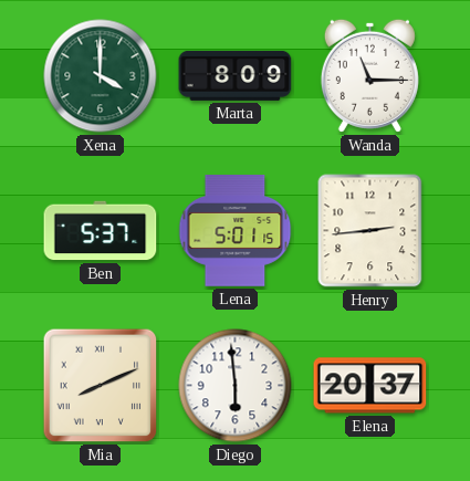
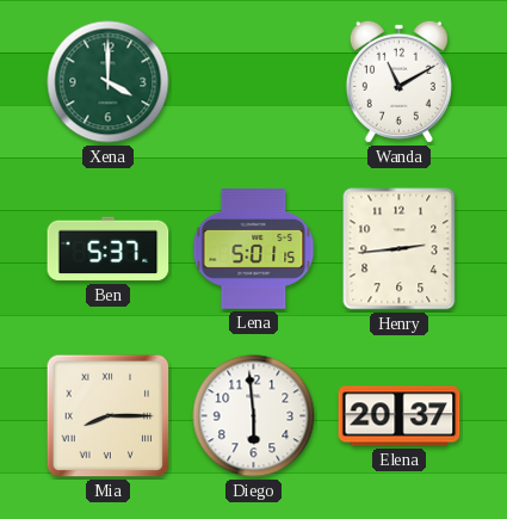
Marta: 8:09 -> none (236, 75)
Wanda: 11:15 -> 11:10 (398, 81)
Mia: 8:11 -> 8:15 (109, 416)
